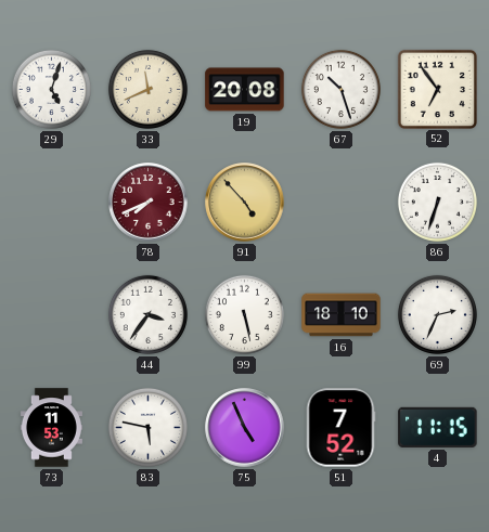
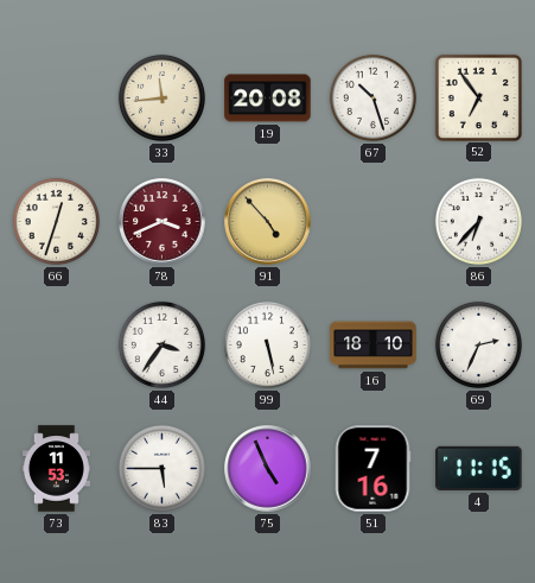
29: 5:03 -> none (51, 89)
33: 11:41 -> 11:44 (161, 97)
66: none -> 12:33 (56, 221)
78: 7:41 -> 3:41 (163, 222)
86: 6:33 -> 6:37 (478, 221)
83: 5:47 -> 5:45 (161, 468)
51: 7:52 -> 7:16 (372, 469)
